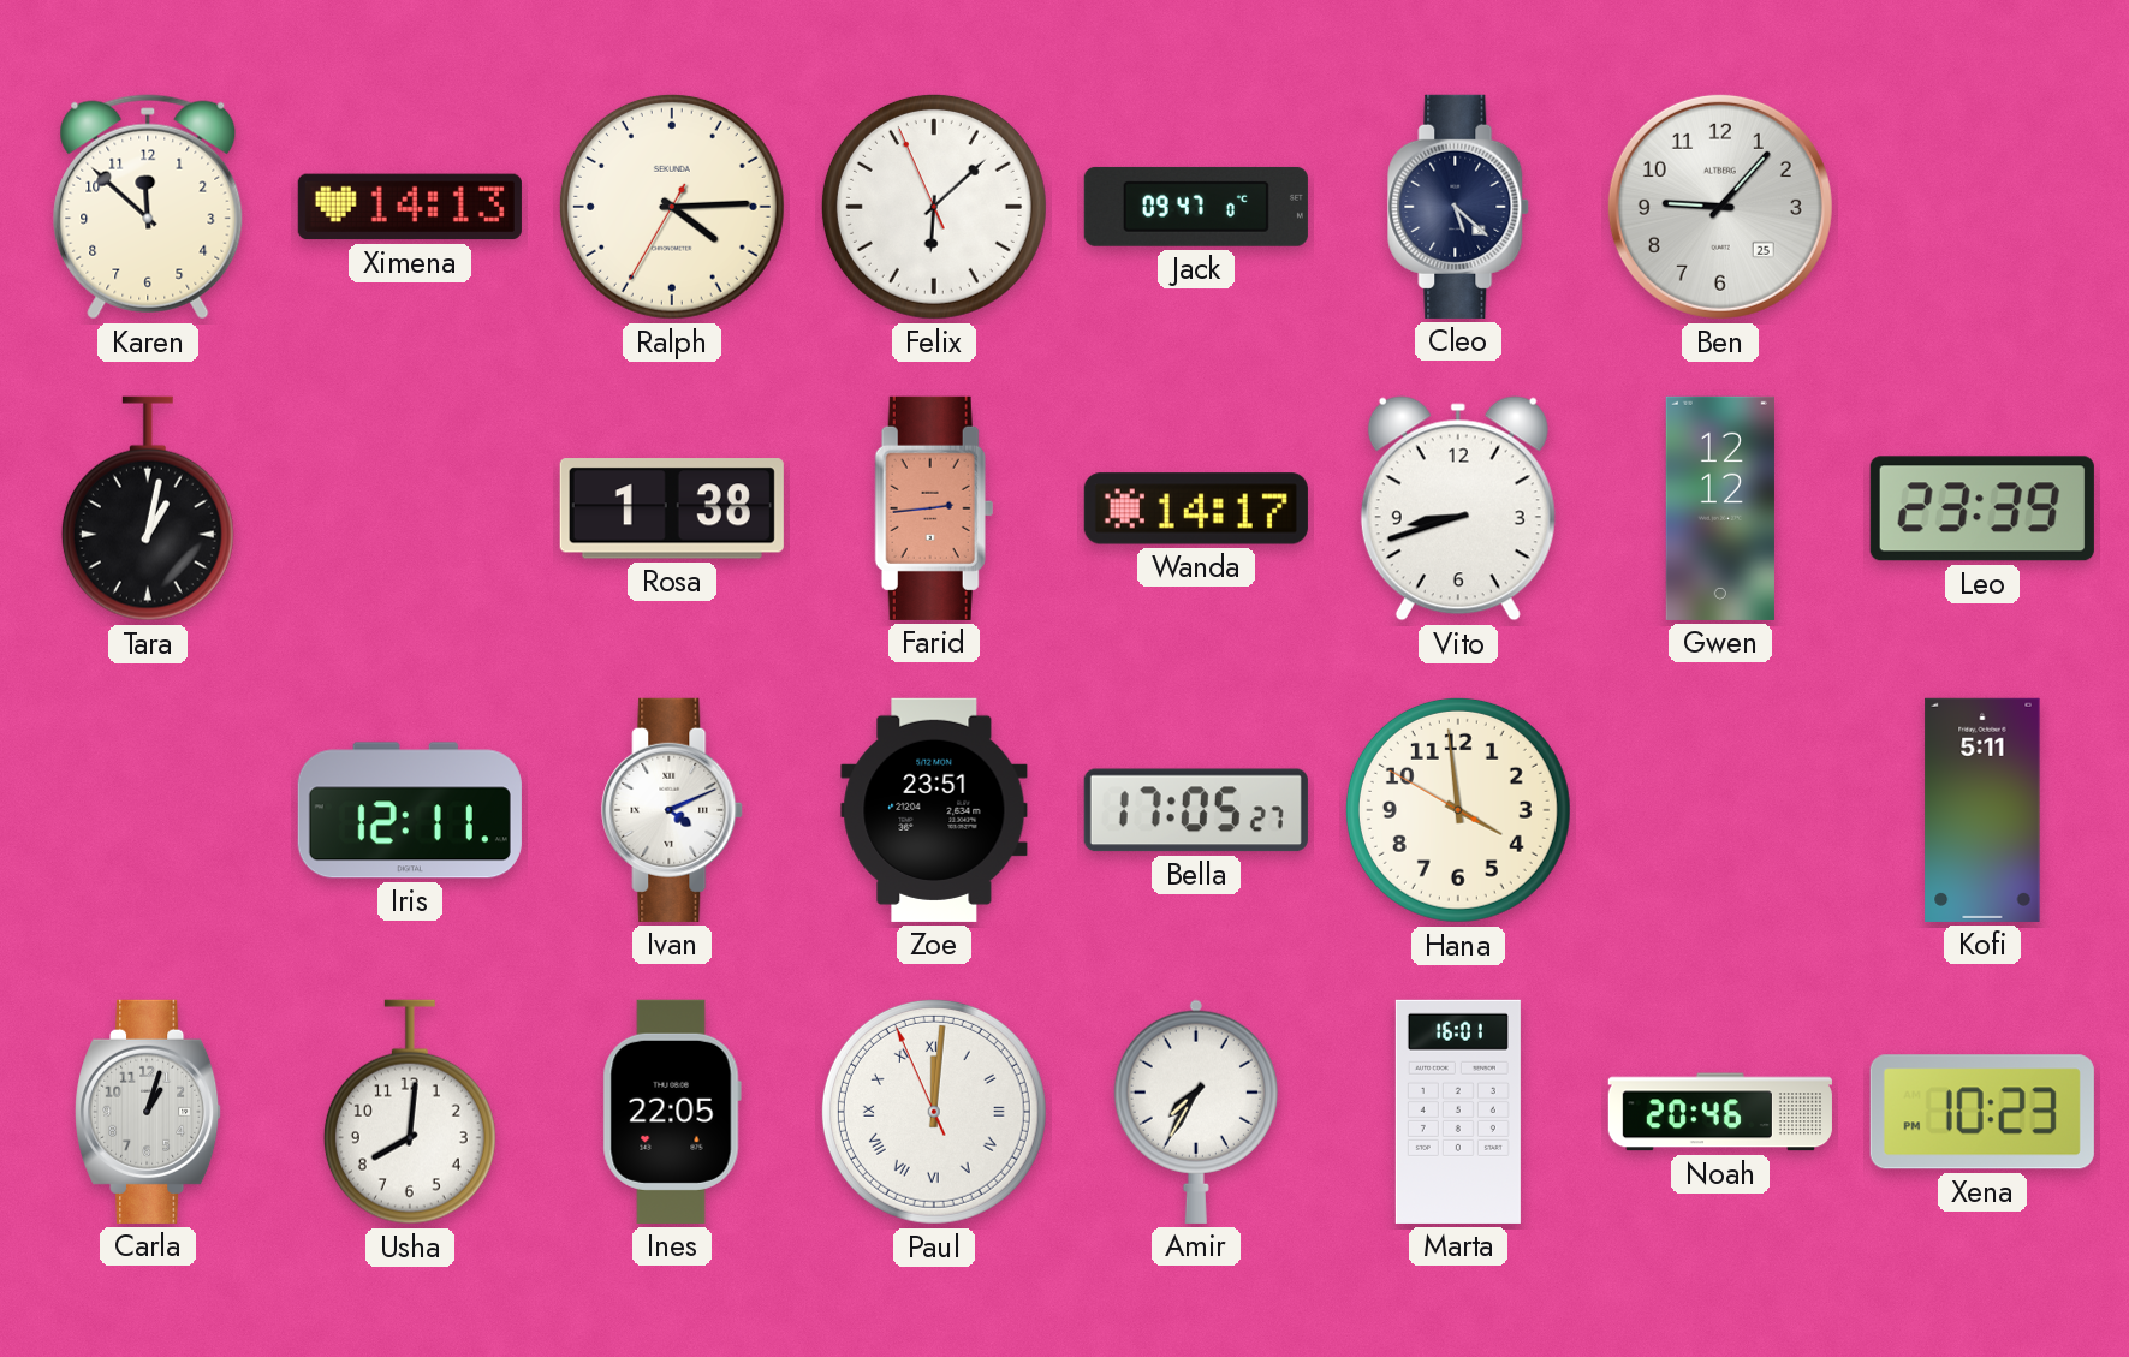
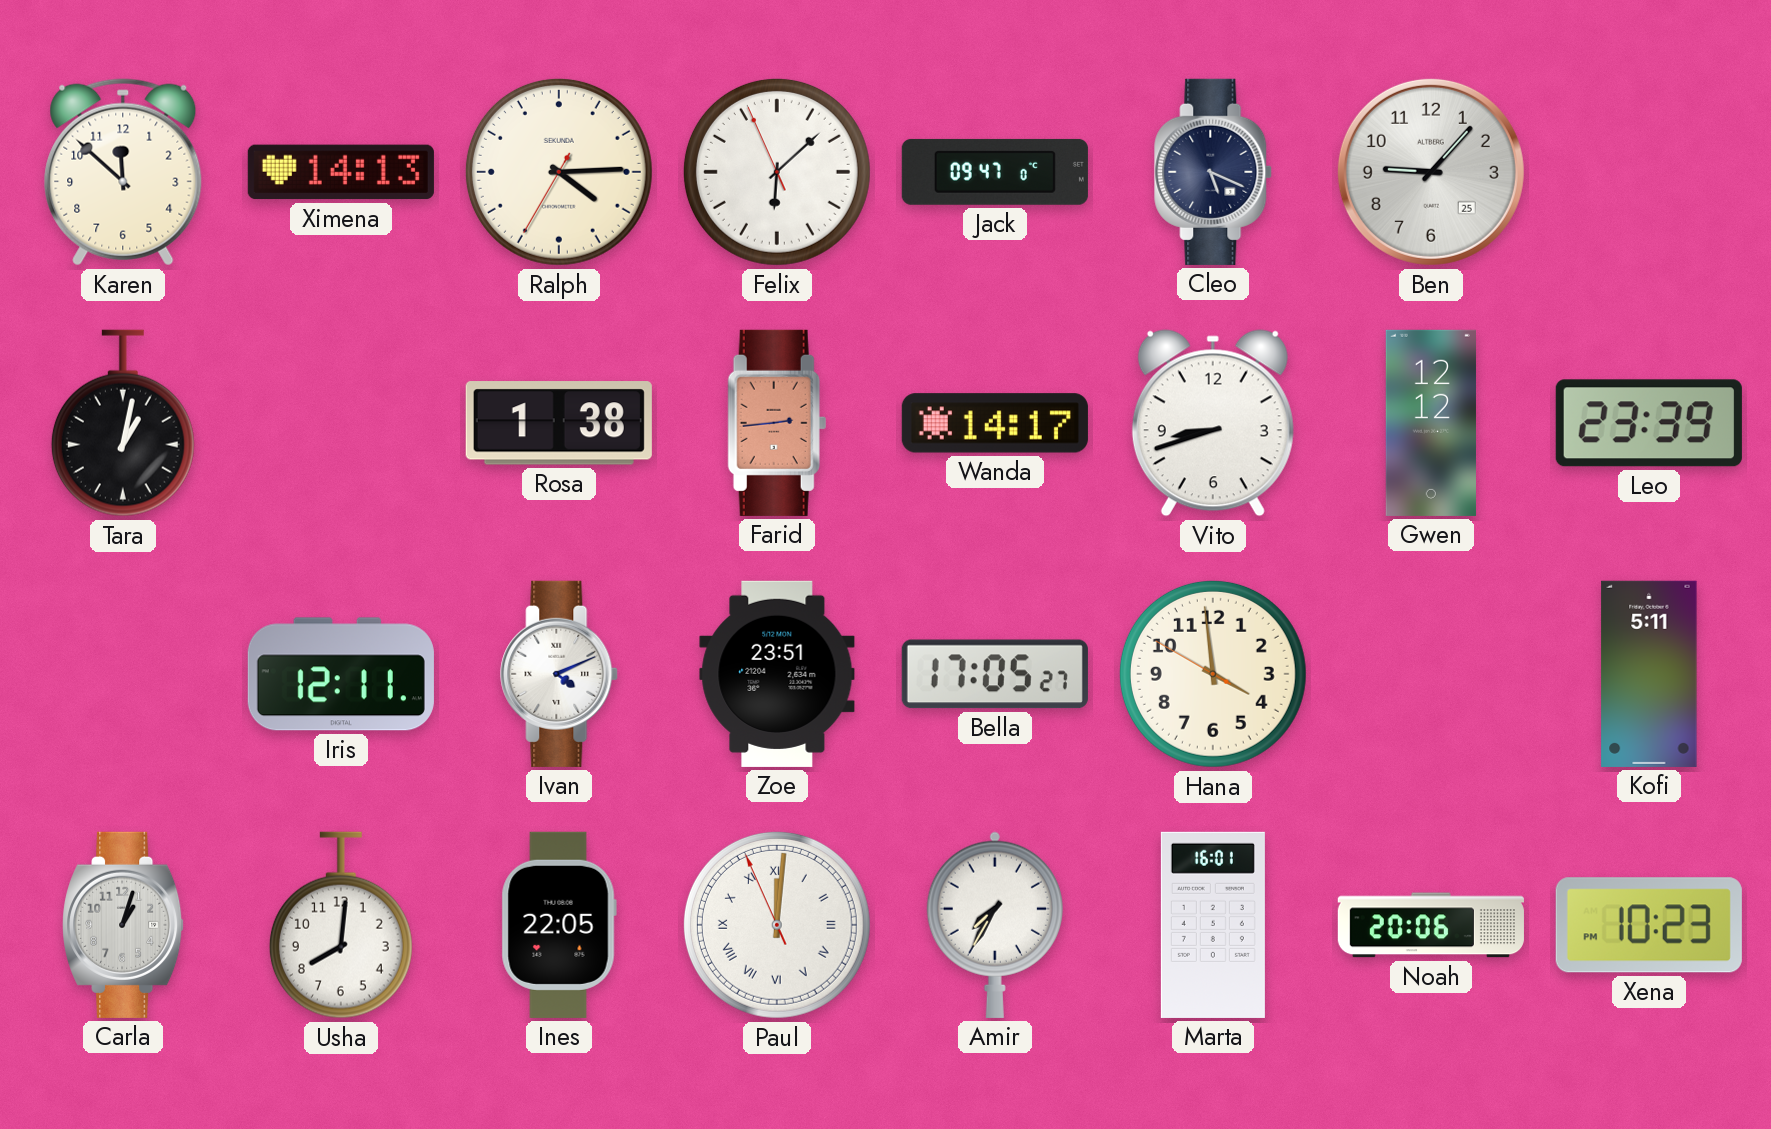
Cleo: 5:22 -> 5:19 (1214, 172)
Noah: 20:46 -> 20:06 (1431, 925)
